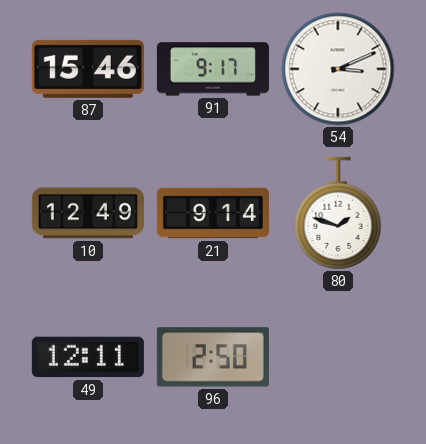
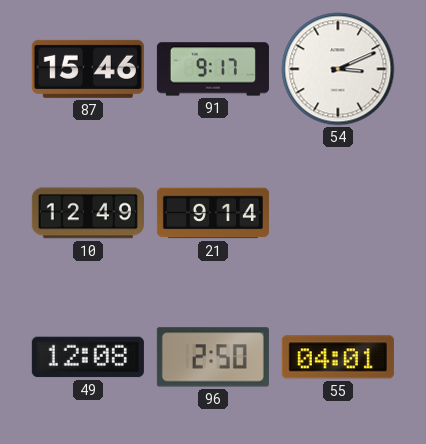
80: 1:48 -> none (338, 213)
49: 12:11 -> 12:08 (88, 357)
55: none -> 04:01 (338, 357)
